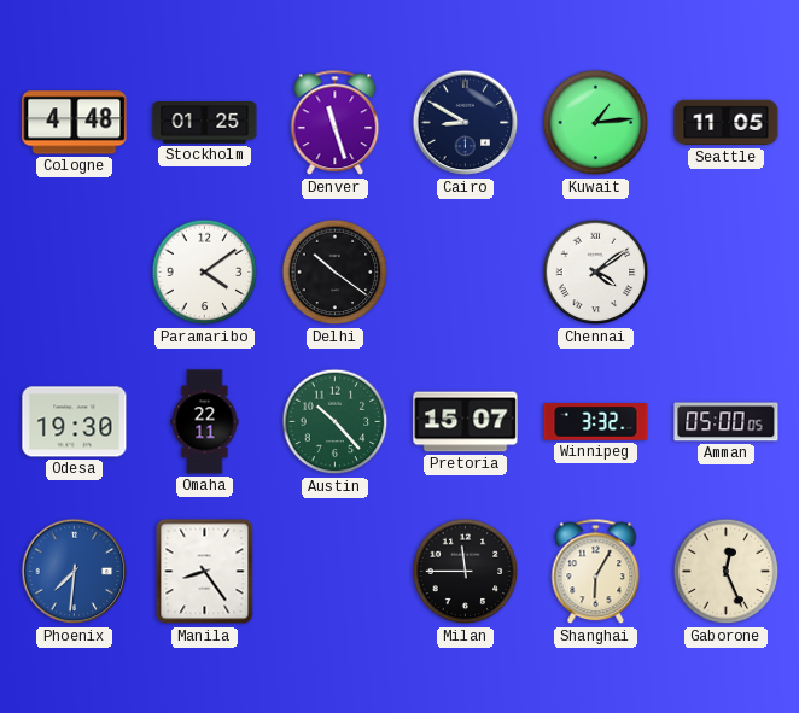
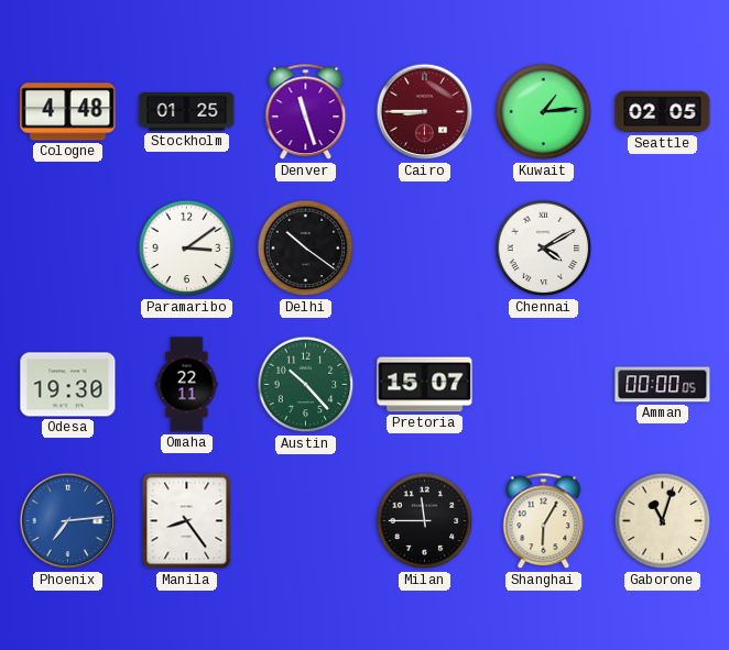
Cairo: 8:50 -> 8:45 (425, 112)
Cairo dial: navy -> burgundy (425, 112)
Seattle: 11:05 -> 02:05 (663, 112)
Paramaribo: 4:09 -> 3:09 (187, 249)
Chennai: 4:09 -> 4:10 (544, 249)
Winnipeg: 3:32 -> none (596, 422)
Amman: 05:00 -> 00:00 (663, 385)
Phoenix: 7:31 -> 7:14 (68, 521)
Gaborone: 12:26 -> 11:03 (663, 521)
